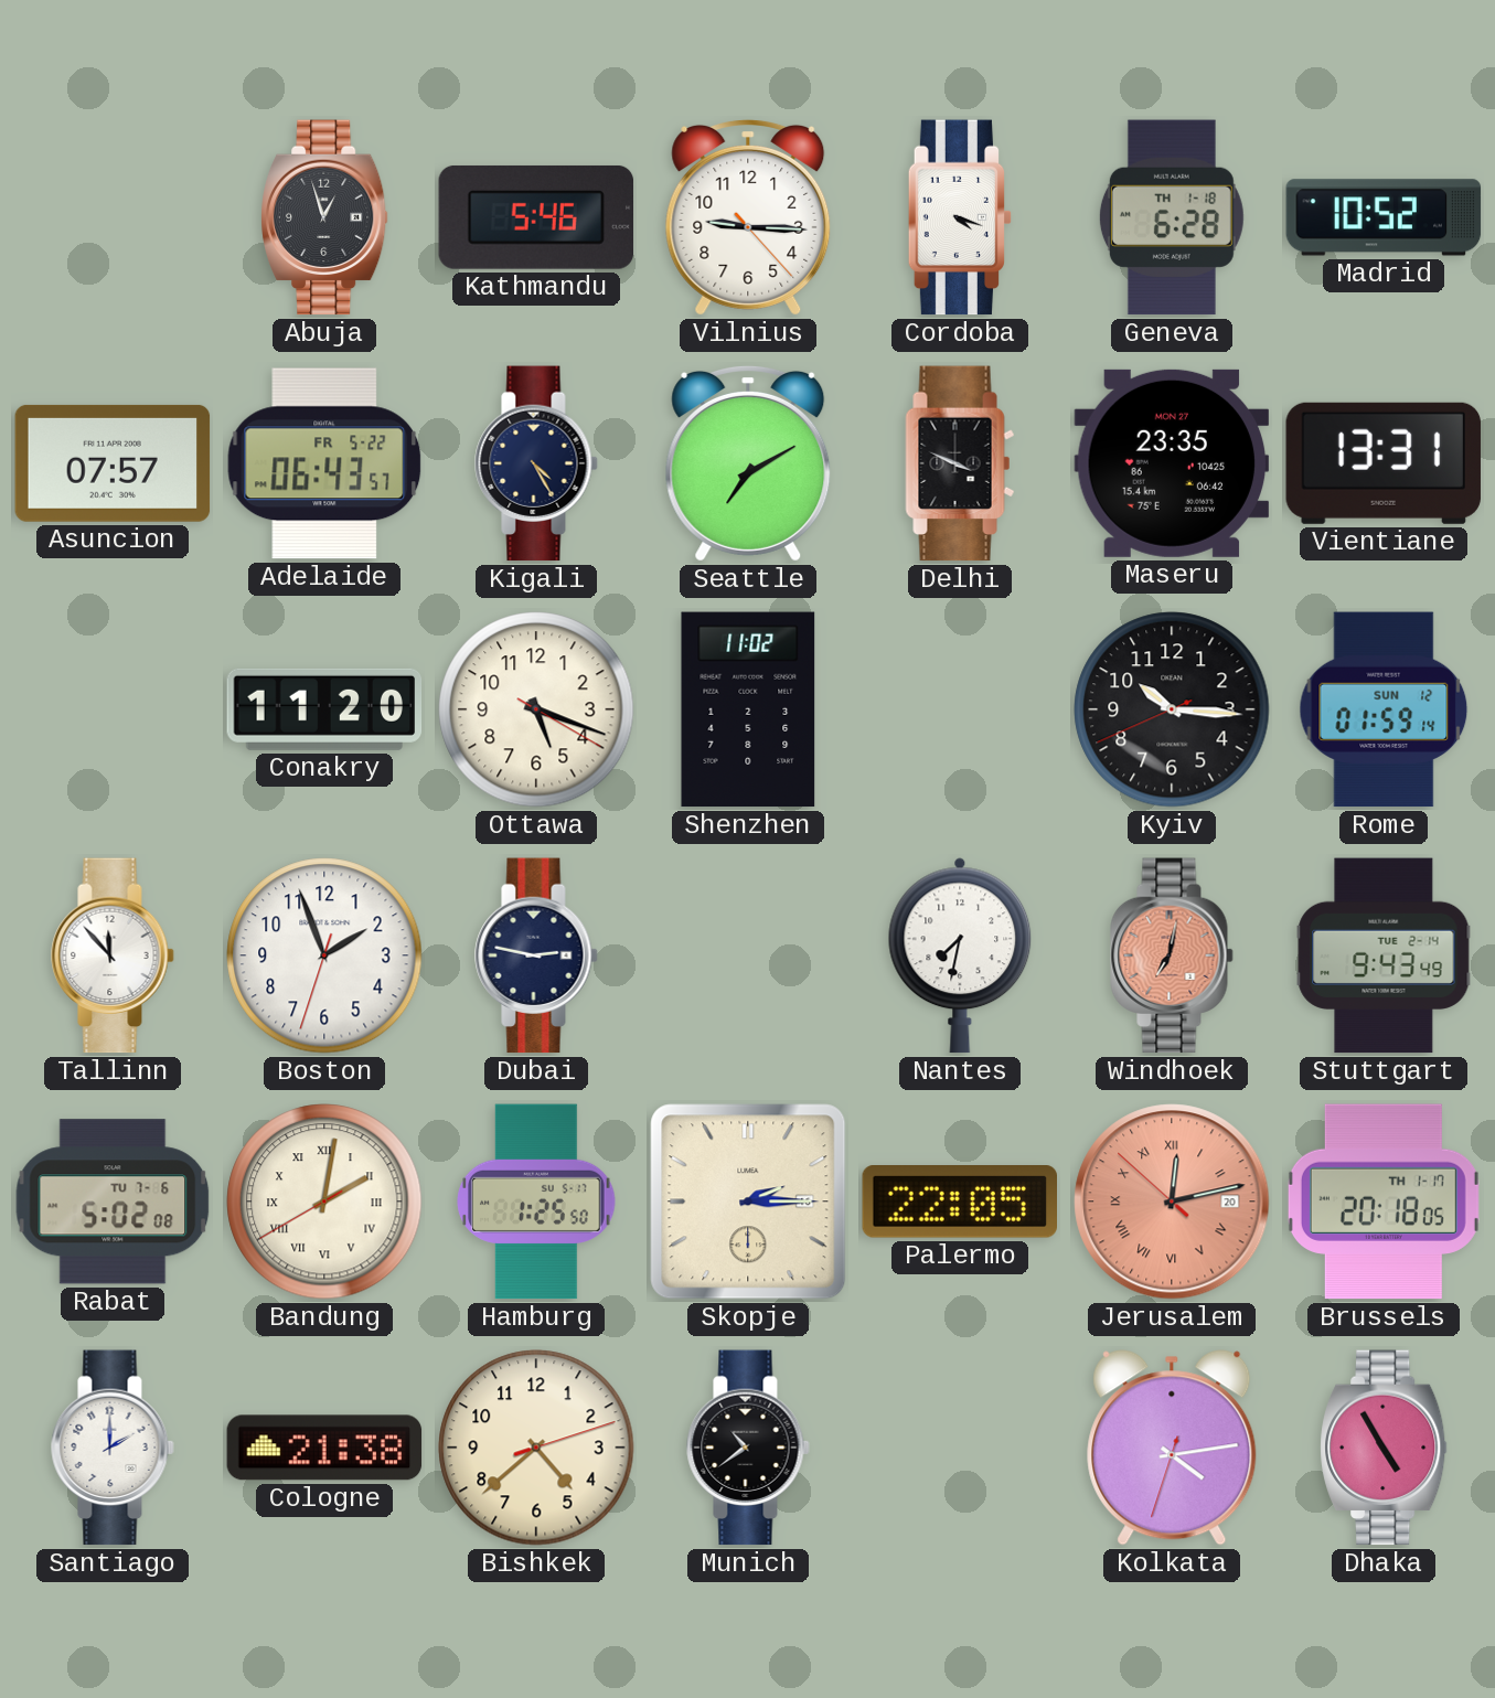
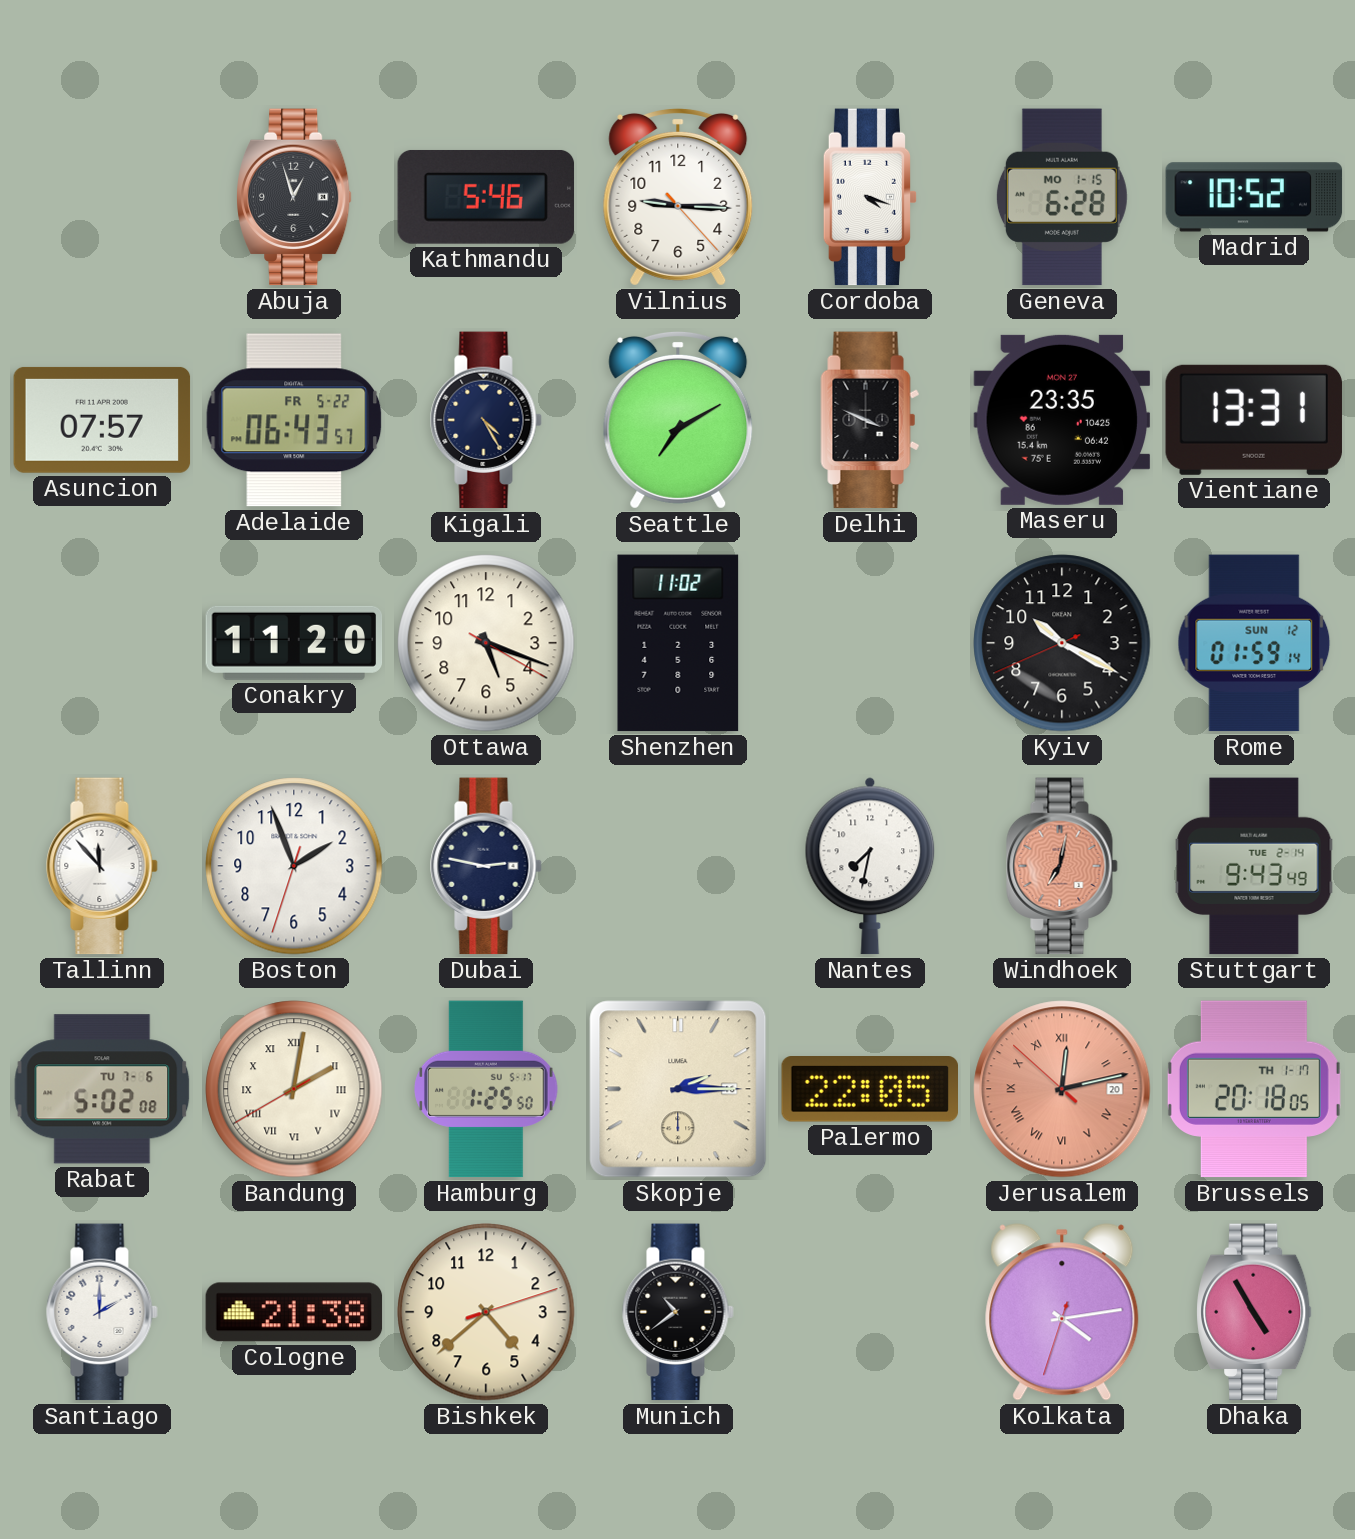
Geneva date: TH 1-18 -> MO 1-15 (1062, 197)
Kyiv: 10:15 -> 10:19 (1062, 643)
